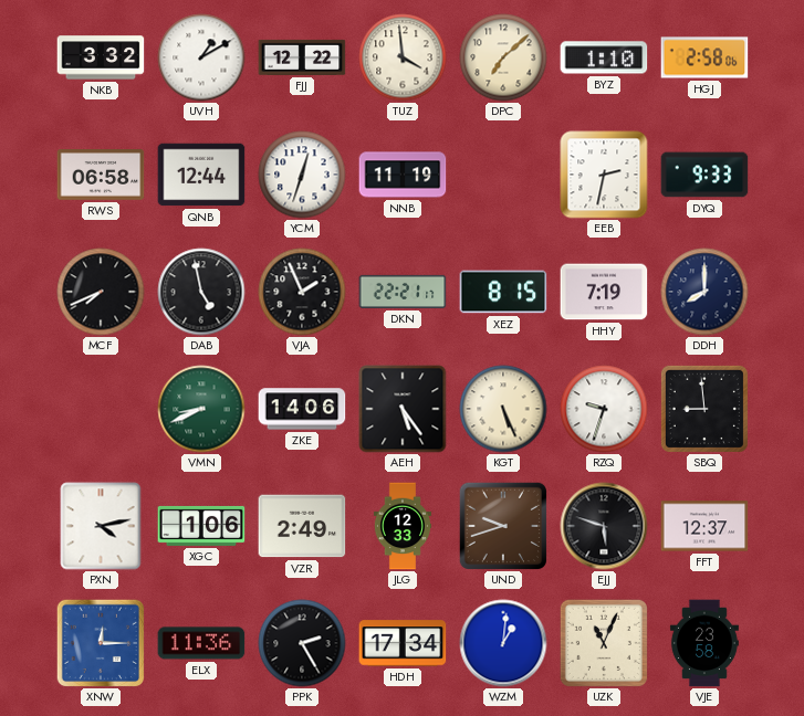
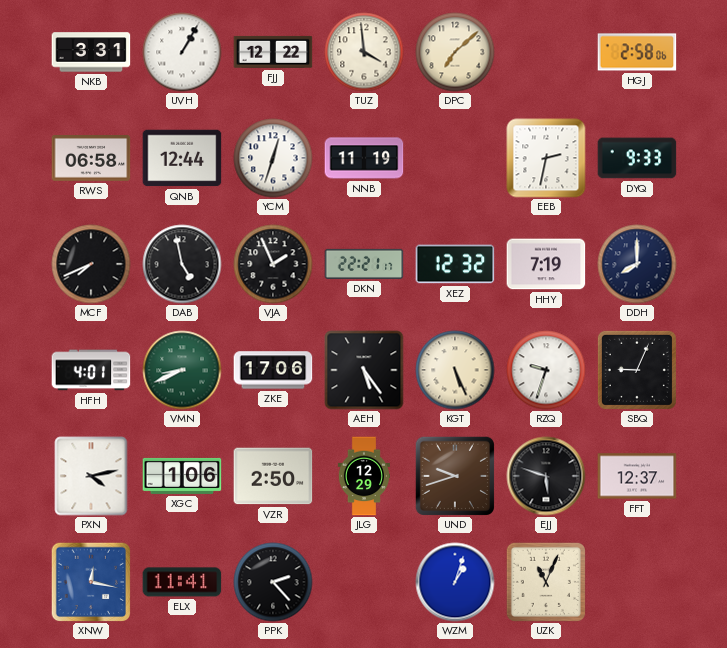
NKB: 3:32 -> 3:31 (91, 52)
UVH: 1:10 -> 1:05 (182, 52)
BYZ: 1:10 -> none (604, 57)
XEZ: 8:15 -> 12:32 (455, 264)
HFH: none -> 4:01 (91, 370)
ZKE: 14:06 -> 17:06 (273, 370)
SBQ: 8:59 -> 9:04 (637, 370)
VZR: 2:49 -> 2:50 (273, 476)
JLG: 12:33 -> 12:29 (363, 476)
XNW: 12:15 -> 12:17 (90, 581)
ELX: 11:36 -> 11:41 (182, 582)
PPK: 2:25 -> 2:23 (273, 582)
HDH: 17:34 -> none (403, 643)
WZM: 1:01 -> 1:03 (455, 582)
VJE: 23:58 -> none (704, 643)
